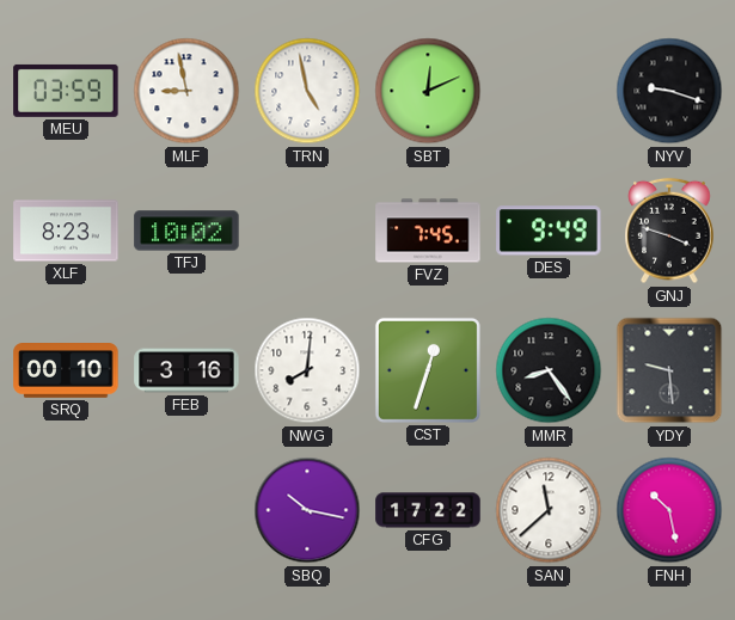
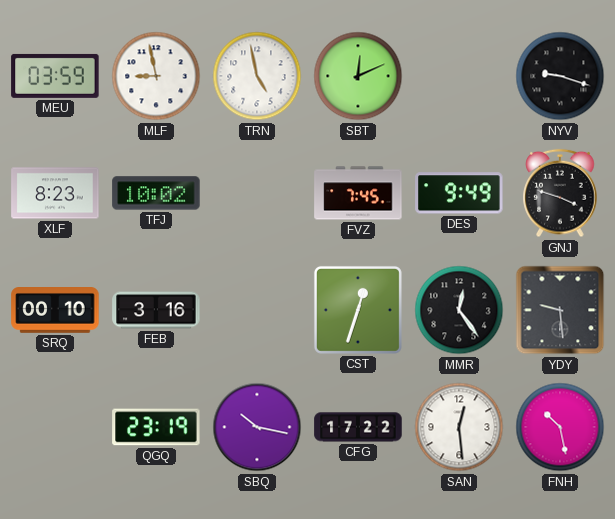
NWG: 8:01 -> none (307, 370)
MMR: 8:24 -> 12:24 (459, 310)
QGQ: none -> 23:19 (156, 427)
SAN: 11:38 -> 12:29 (459, 427)
